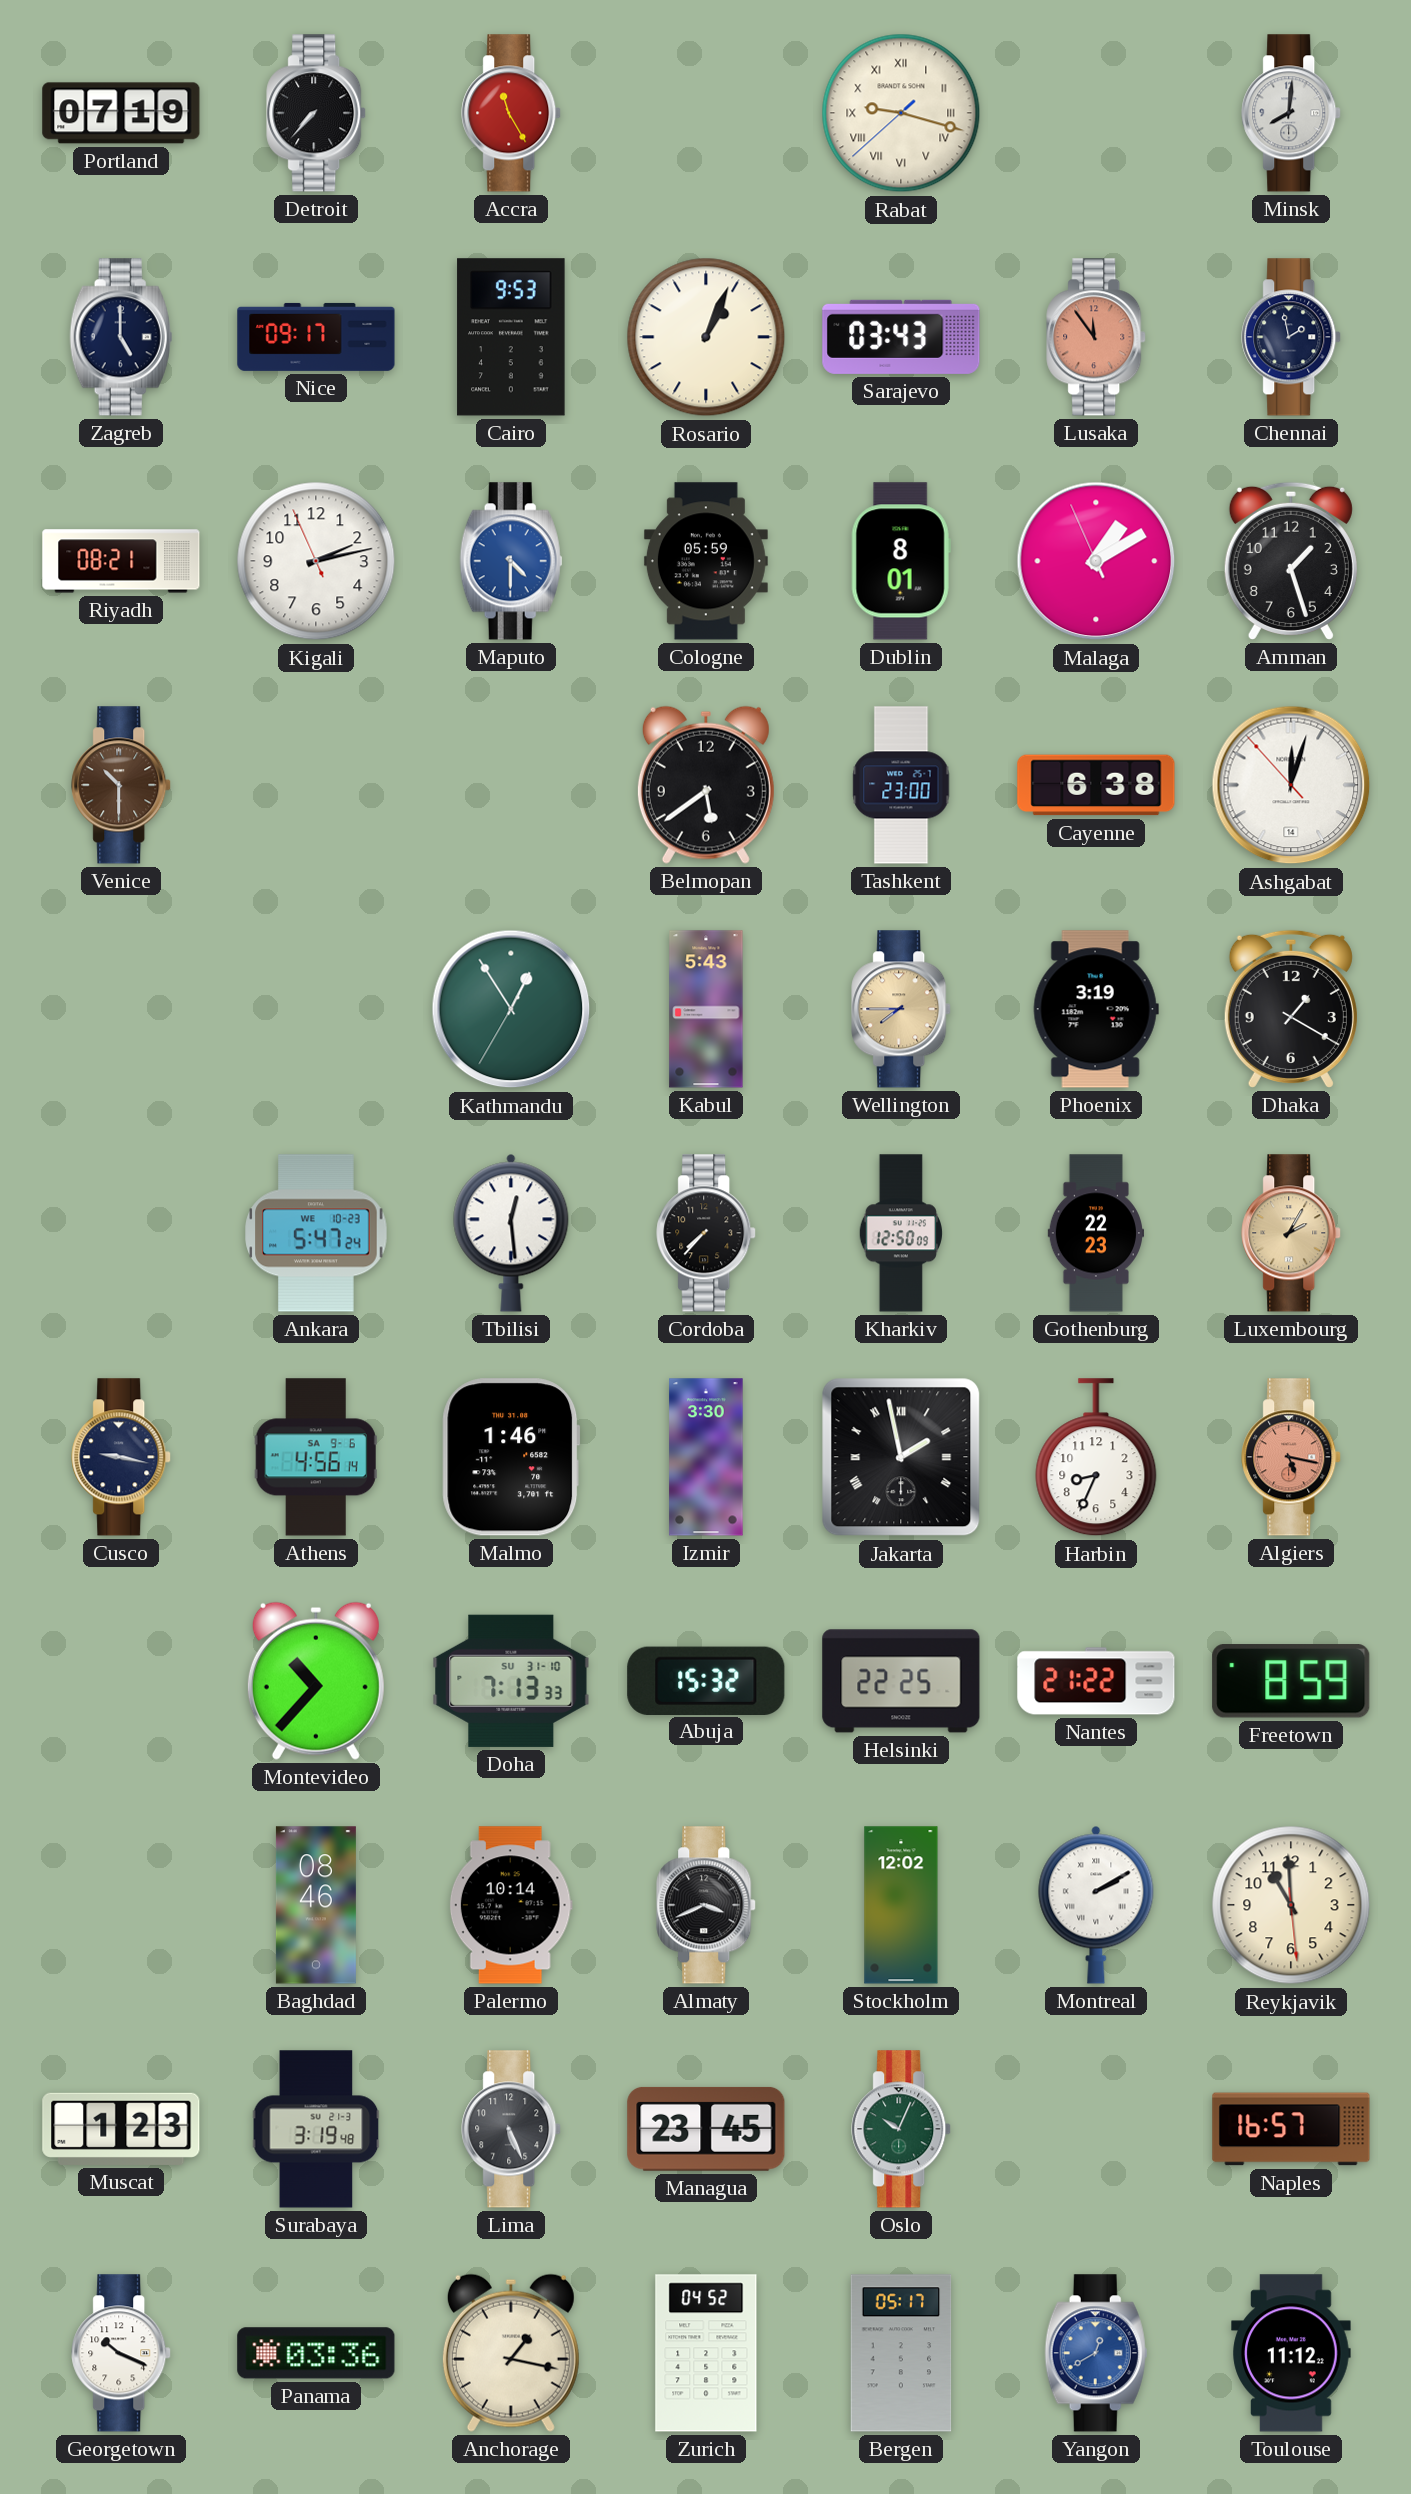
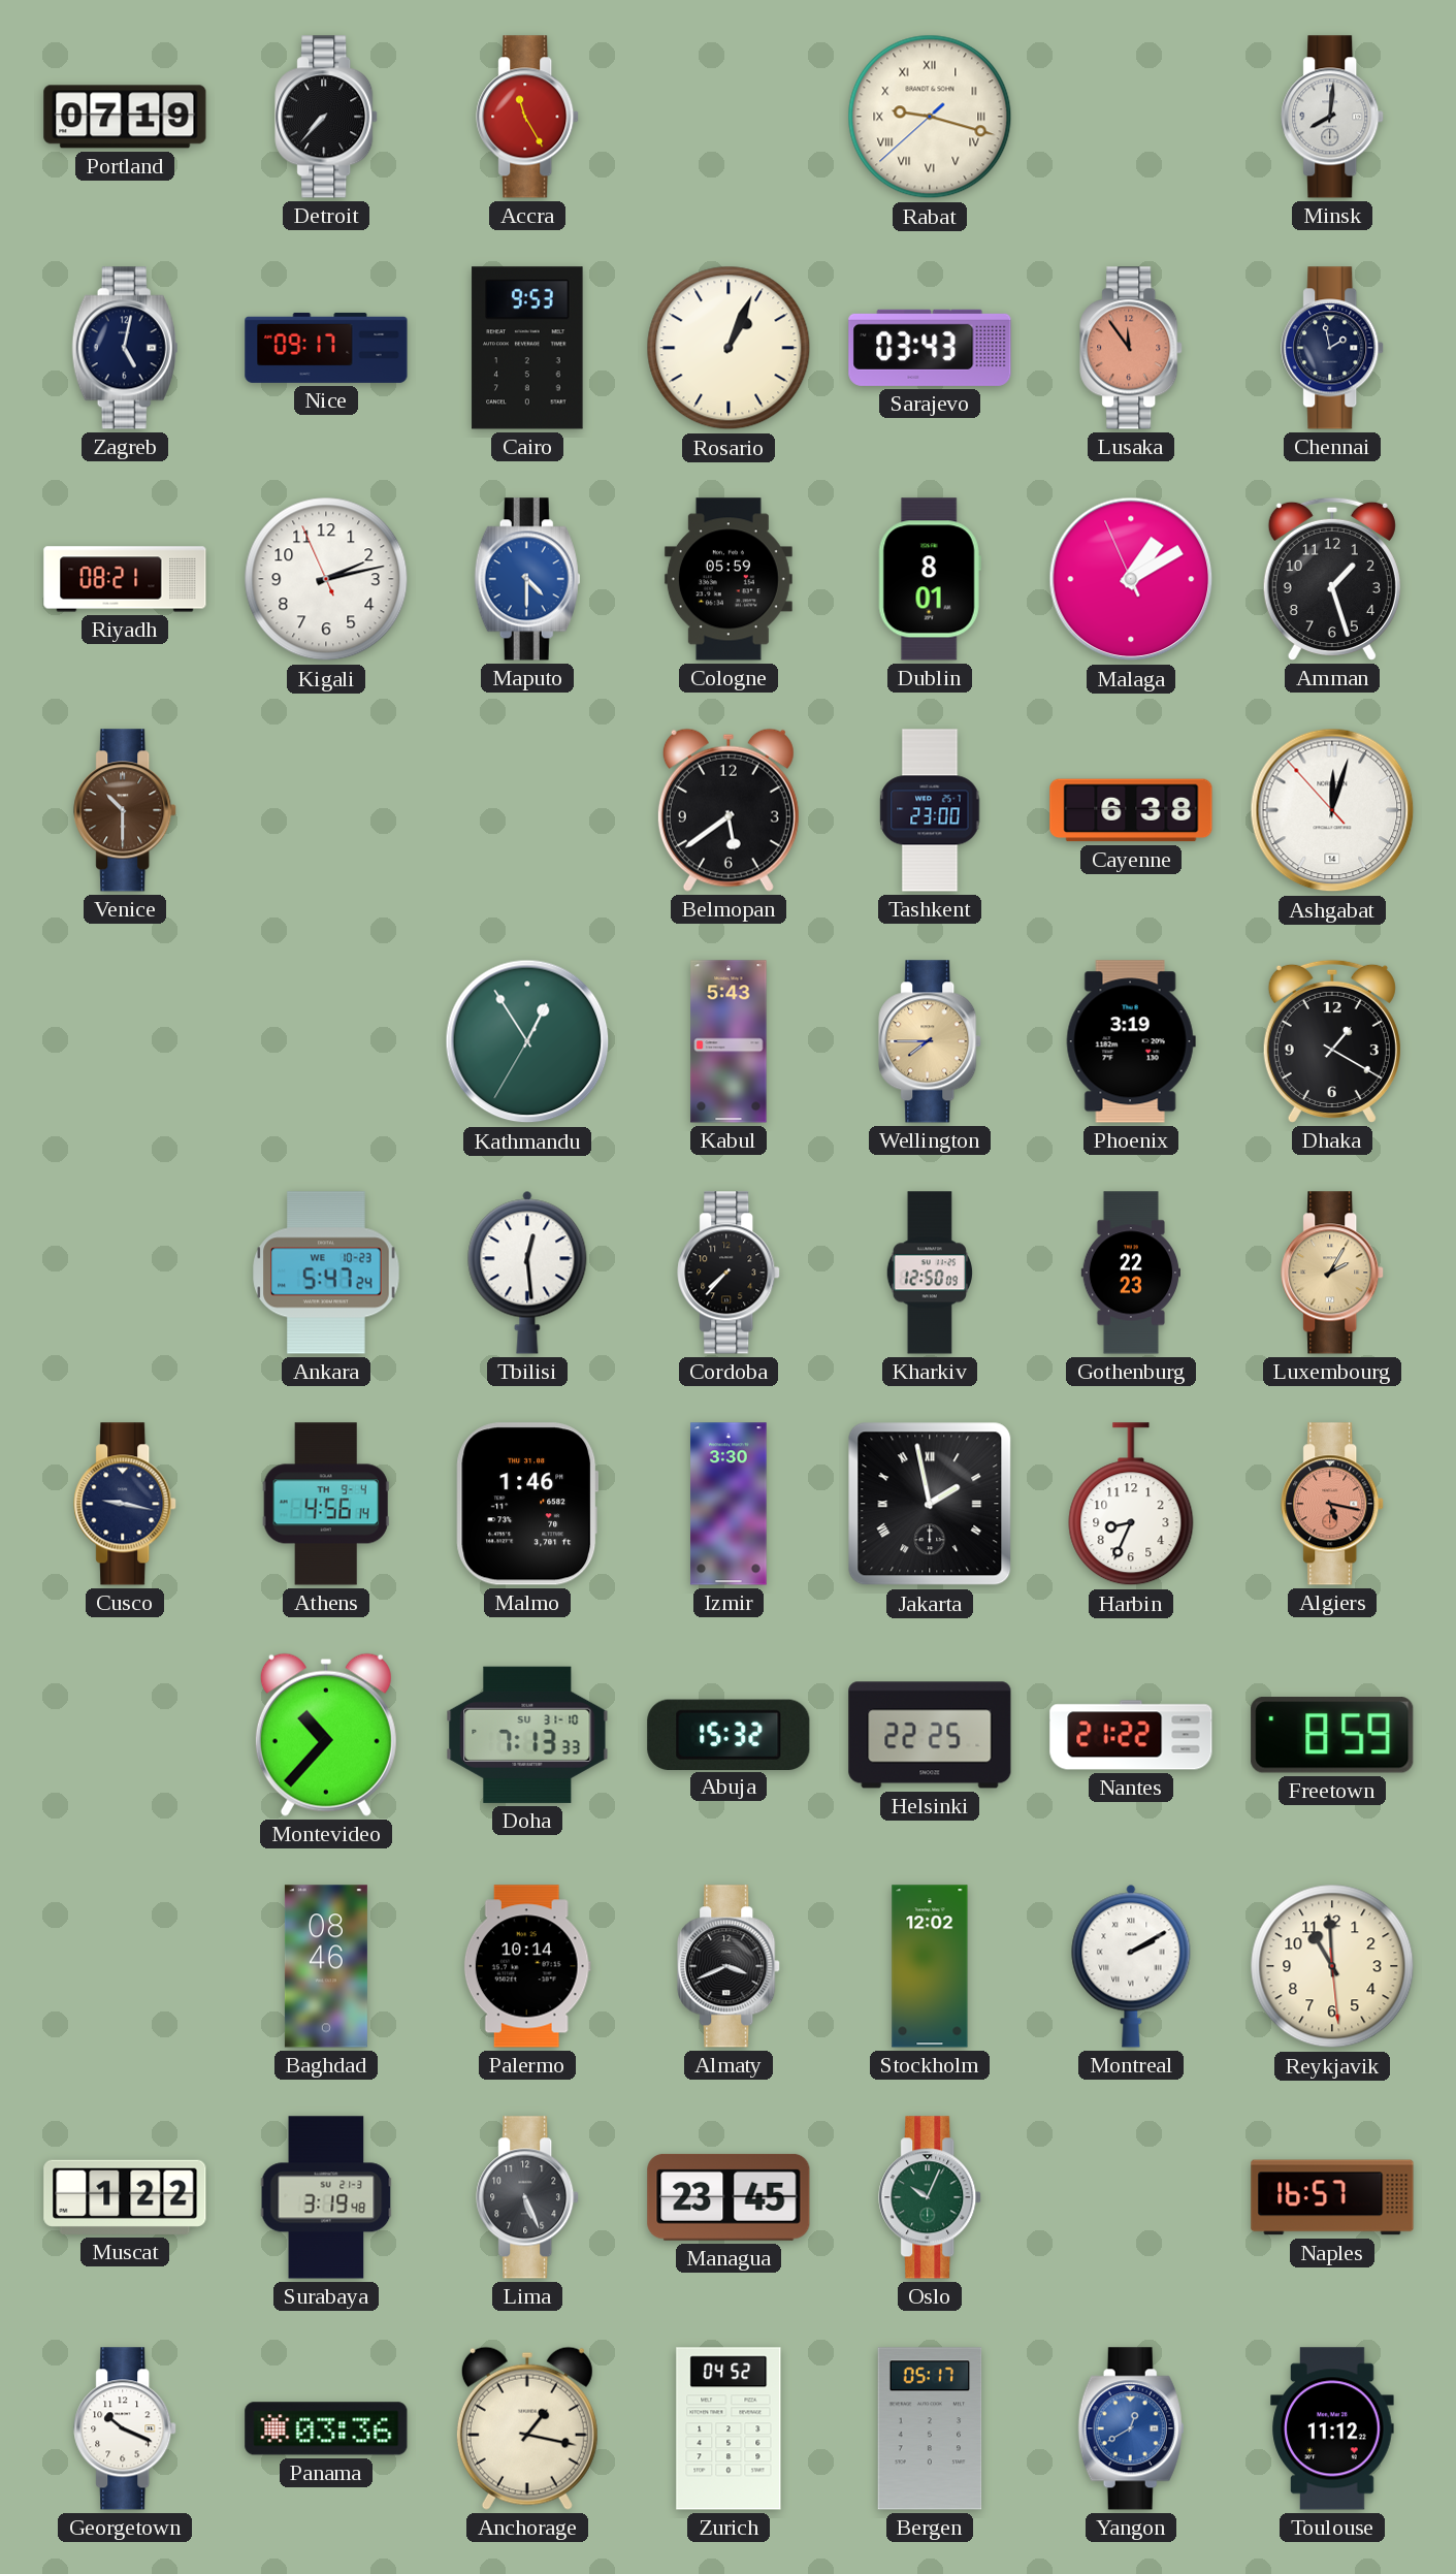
Zagreb: 5:00 -> 5:02 (125, 348)
Athens date: SA 9-6 -> TH 9-4 (326, 1504)
Muscat: 1:23 -> 1:22 (125, 2197)
